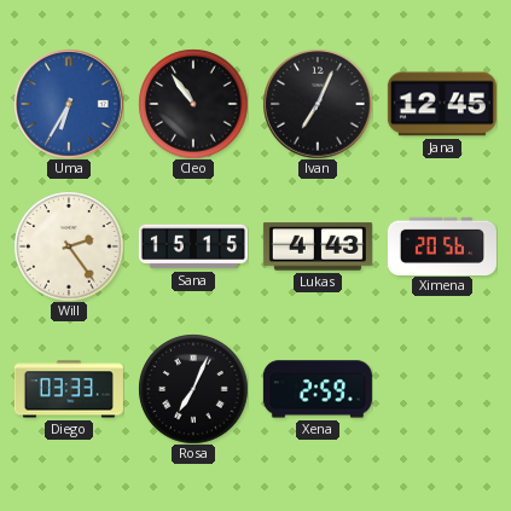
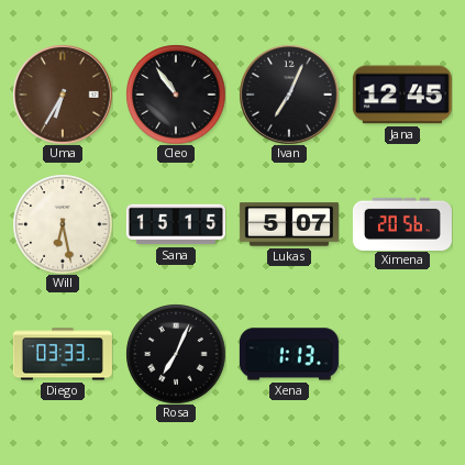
Uma dial: blue -> brown (63, 95)
Will: 2:24 -> 6:28 (63, 224)
Lukas: 4:43 -> 5:07 (289, 224)
Xena: 2:59 -> 1:13 (289, 354)
